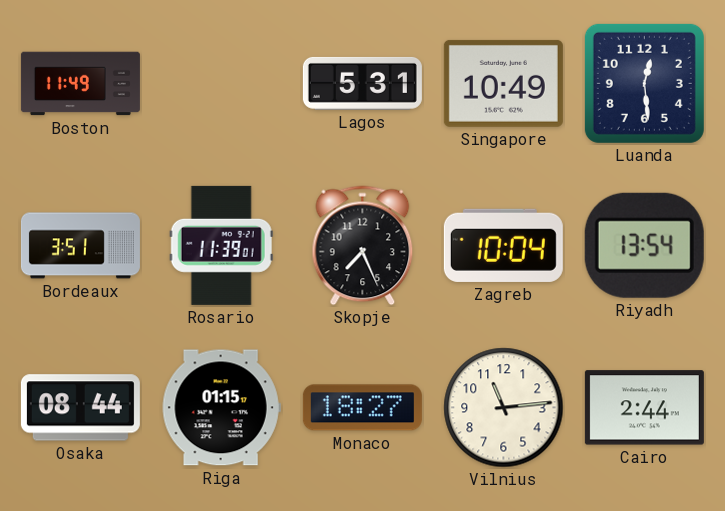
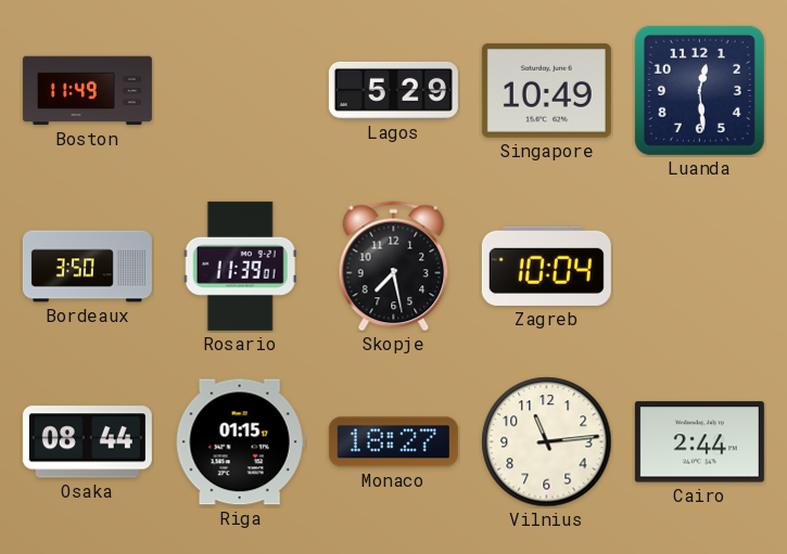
Lagos: 5:31 -> 5:29 (393, 90)
Bordeaux: 3:51 -> 3:50 (87, 267)
Skopje: 7:26 -> 7:28 (394, 267)
Riyadh: 13:54 -> none (644, 245)
